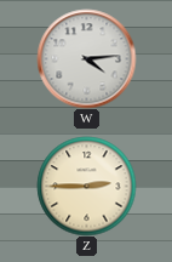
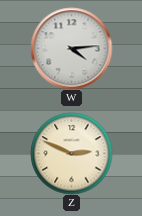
Z: 2:45 -> 2:49 (71, 153)
